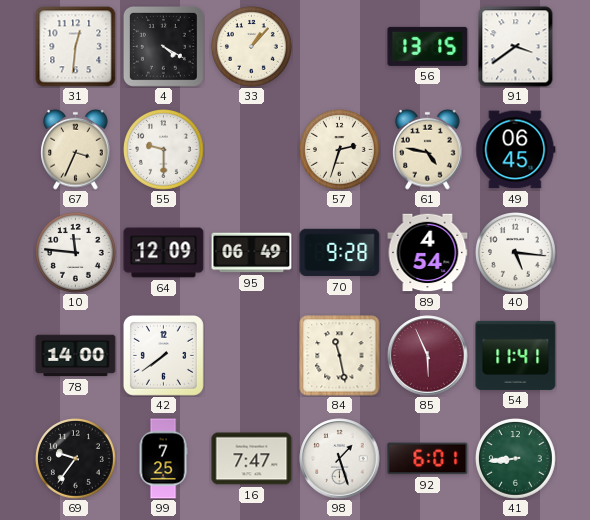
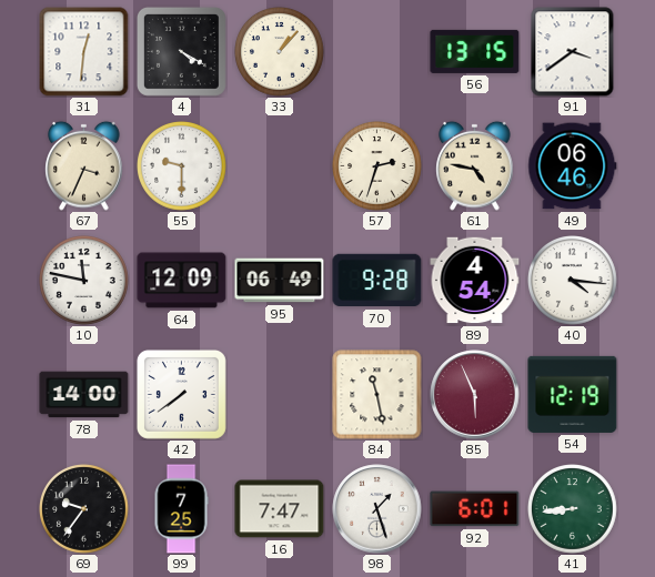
49: 06:45 -> 06:46 (573, 166)
10: 11:46 -> 11:47 (84, 281)
40: 5:16 -> 4:16 (573, 281)
54: 11:41 -> 12:19 (573, 394)
